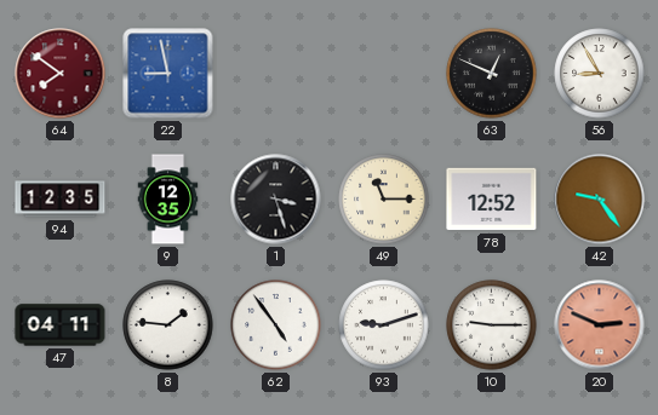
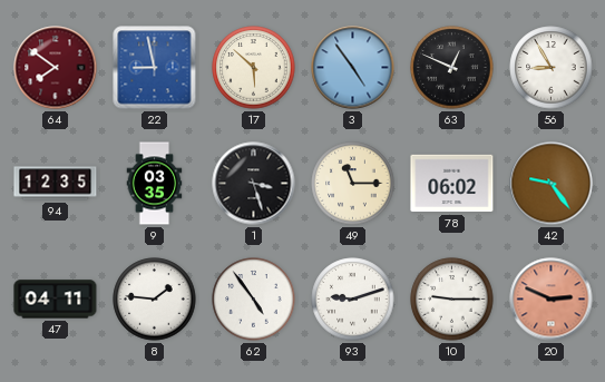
17: none -> 5:52 (254, 68)
3: none -> 4:54 (353, 68)
9: 12:35 -> 03:35 (155, 184)
78: 12:52 -> 06:02 (452, 184)
